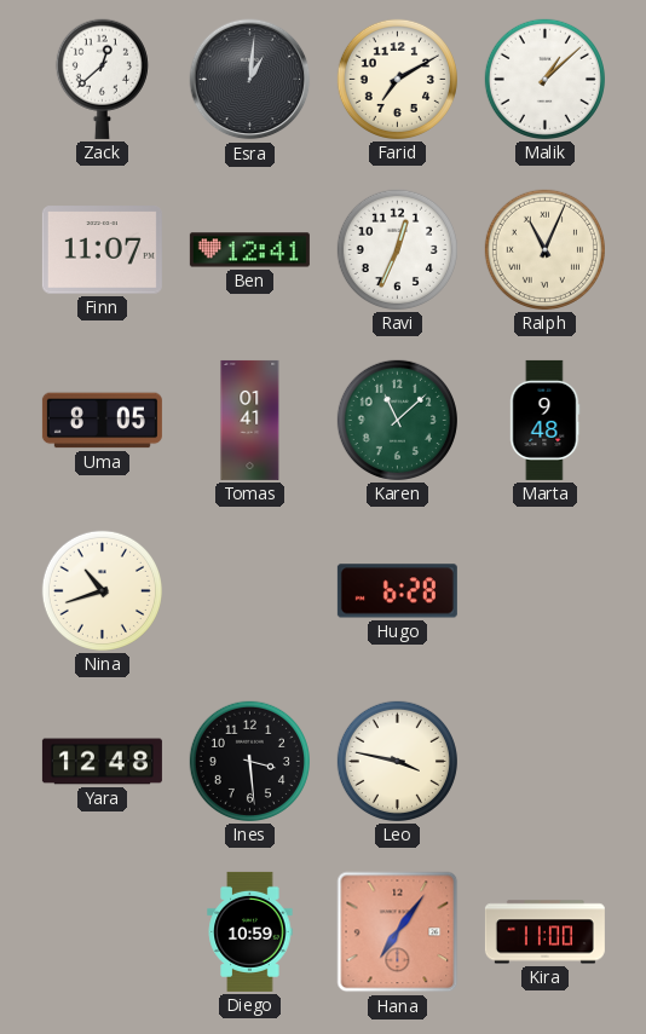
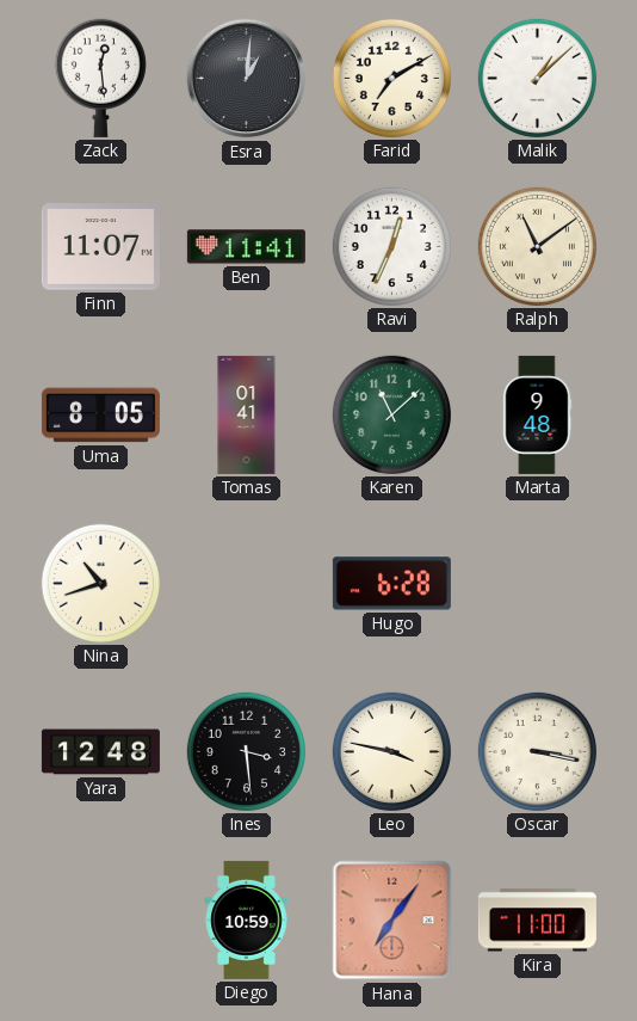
Zack: 12:38 -> 12:29 (100, 78)
Ben: 12:41 -> 11:41 (246, 247)
Ralph: 11:04 -> 11:09 (537, 246)
Oscar: none -> 3:17 (537, 751)
